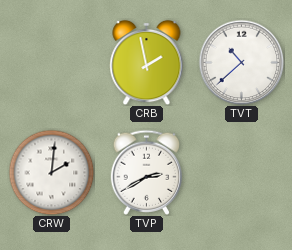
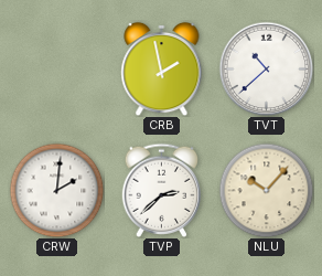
TVP: 2:40 -> 2:38 (162, 190)
NLU: none -> 10:07 (266, 190)
